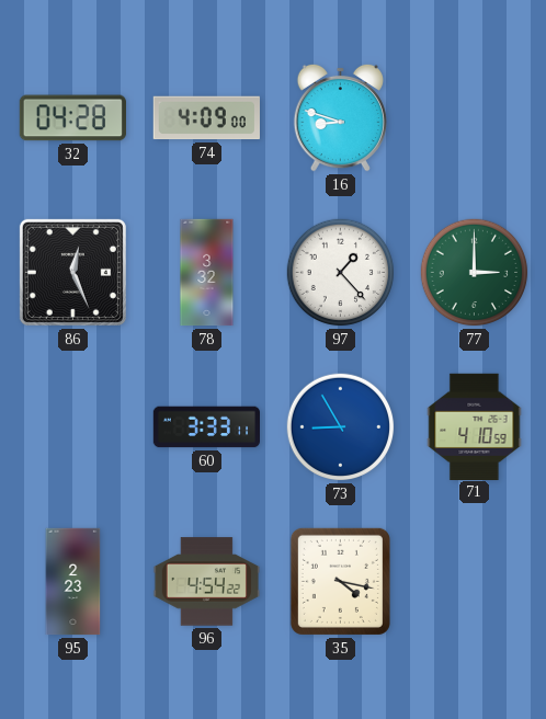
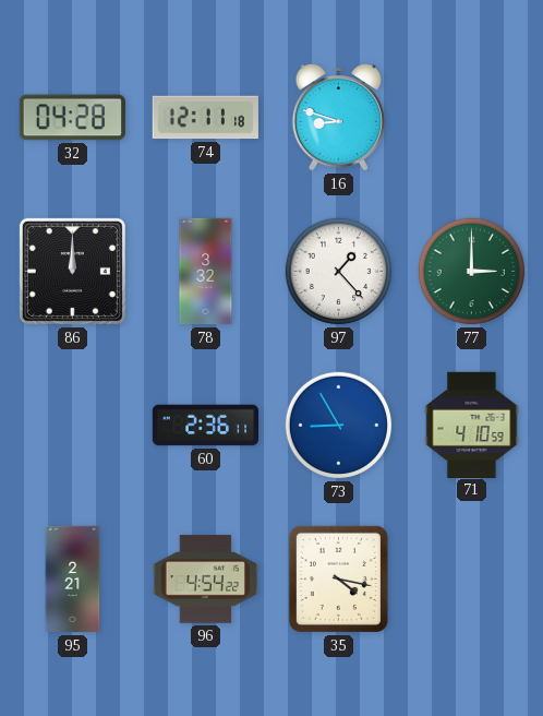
74: 4:09 -> 12:11 (205, 118)
86: 12:26 -> 12:00 (72, 271)
60: 3:33 -> 2:36 (206, 426)
95: 2:23 -> 2:21 (73, 580)
